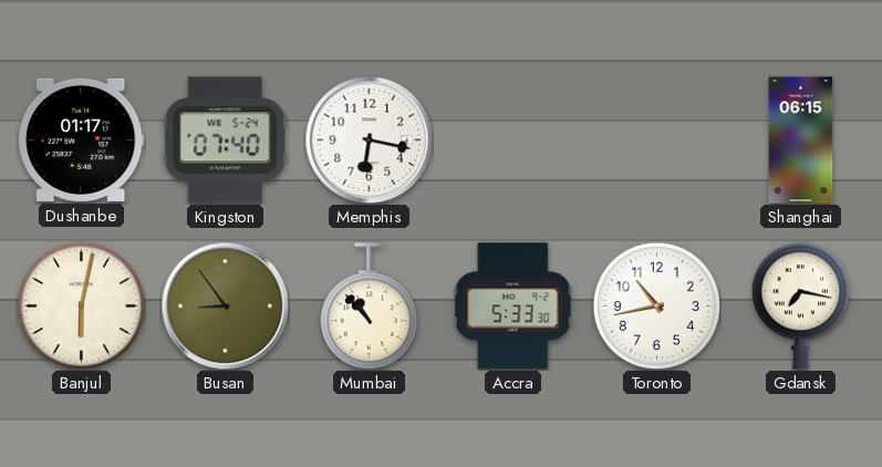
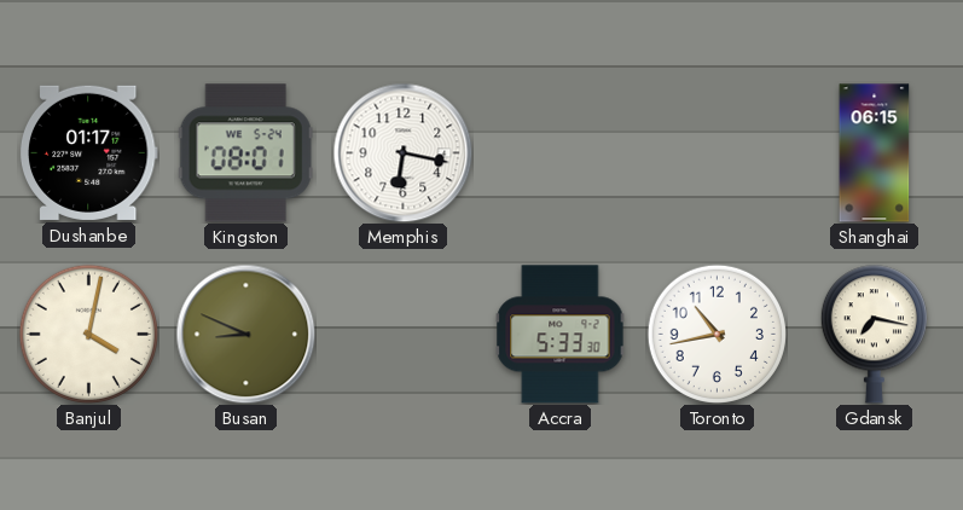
Kingston: 07:40 -> 08:01 (245, 153)
Banjul: 6:02 -> 4:02 (88, 334)
Busan: 8:54 -> 8:49 (245, 334)
Mumbai: 10:53 -> none (369, 307)
